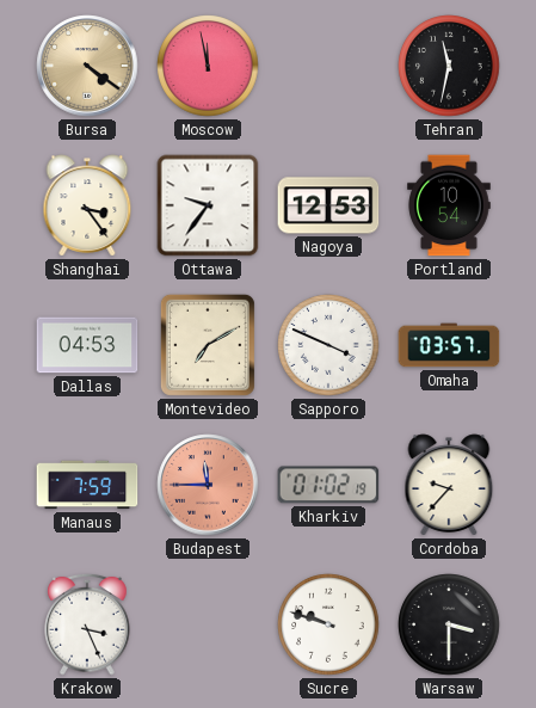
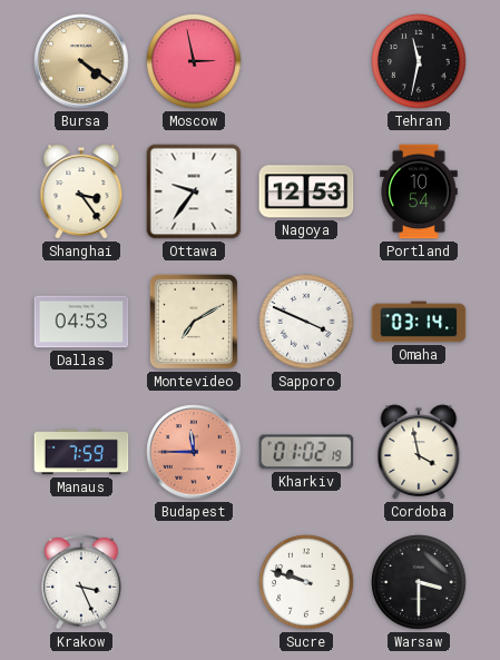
Moscow: 11:58 -> 2:58 (194, 61)
Omaha: 03:57 -> 03:14 (419, 322)
Cordoba: 9:37 -> 3:58 (419, 452)
